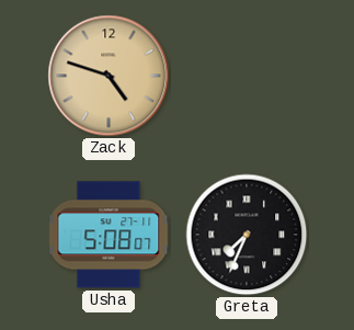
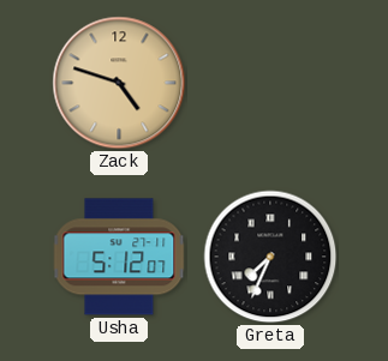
Usha: 5:08 -> 5:12 (119, 257)
